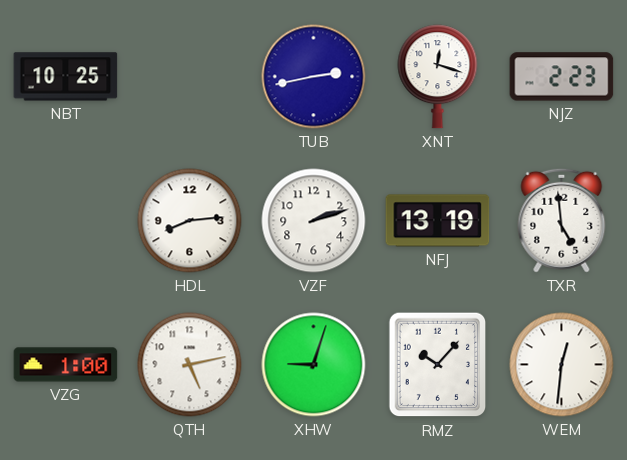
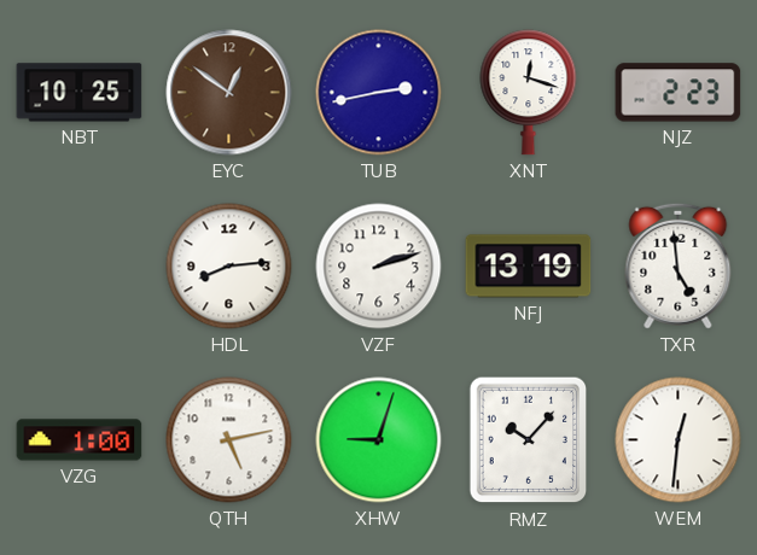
EYC: none -> 12:51 (229, 93)
